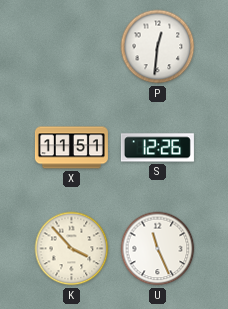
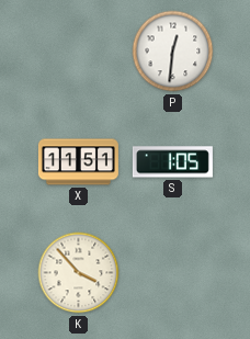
S: 12:26 -> 1:05 (172, 162)
U: 11:26 -> none (158, 249)
